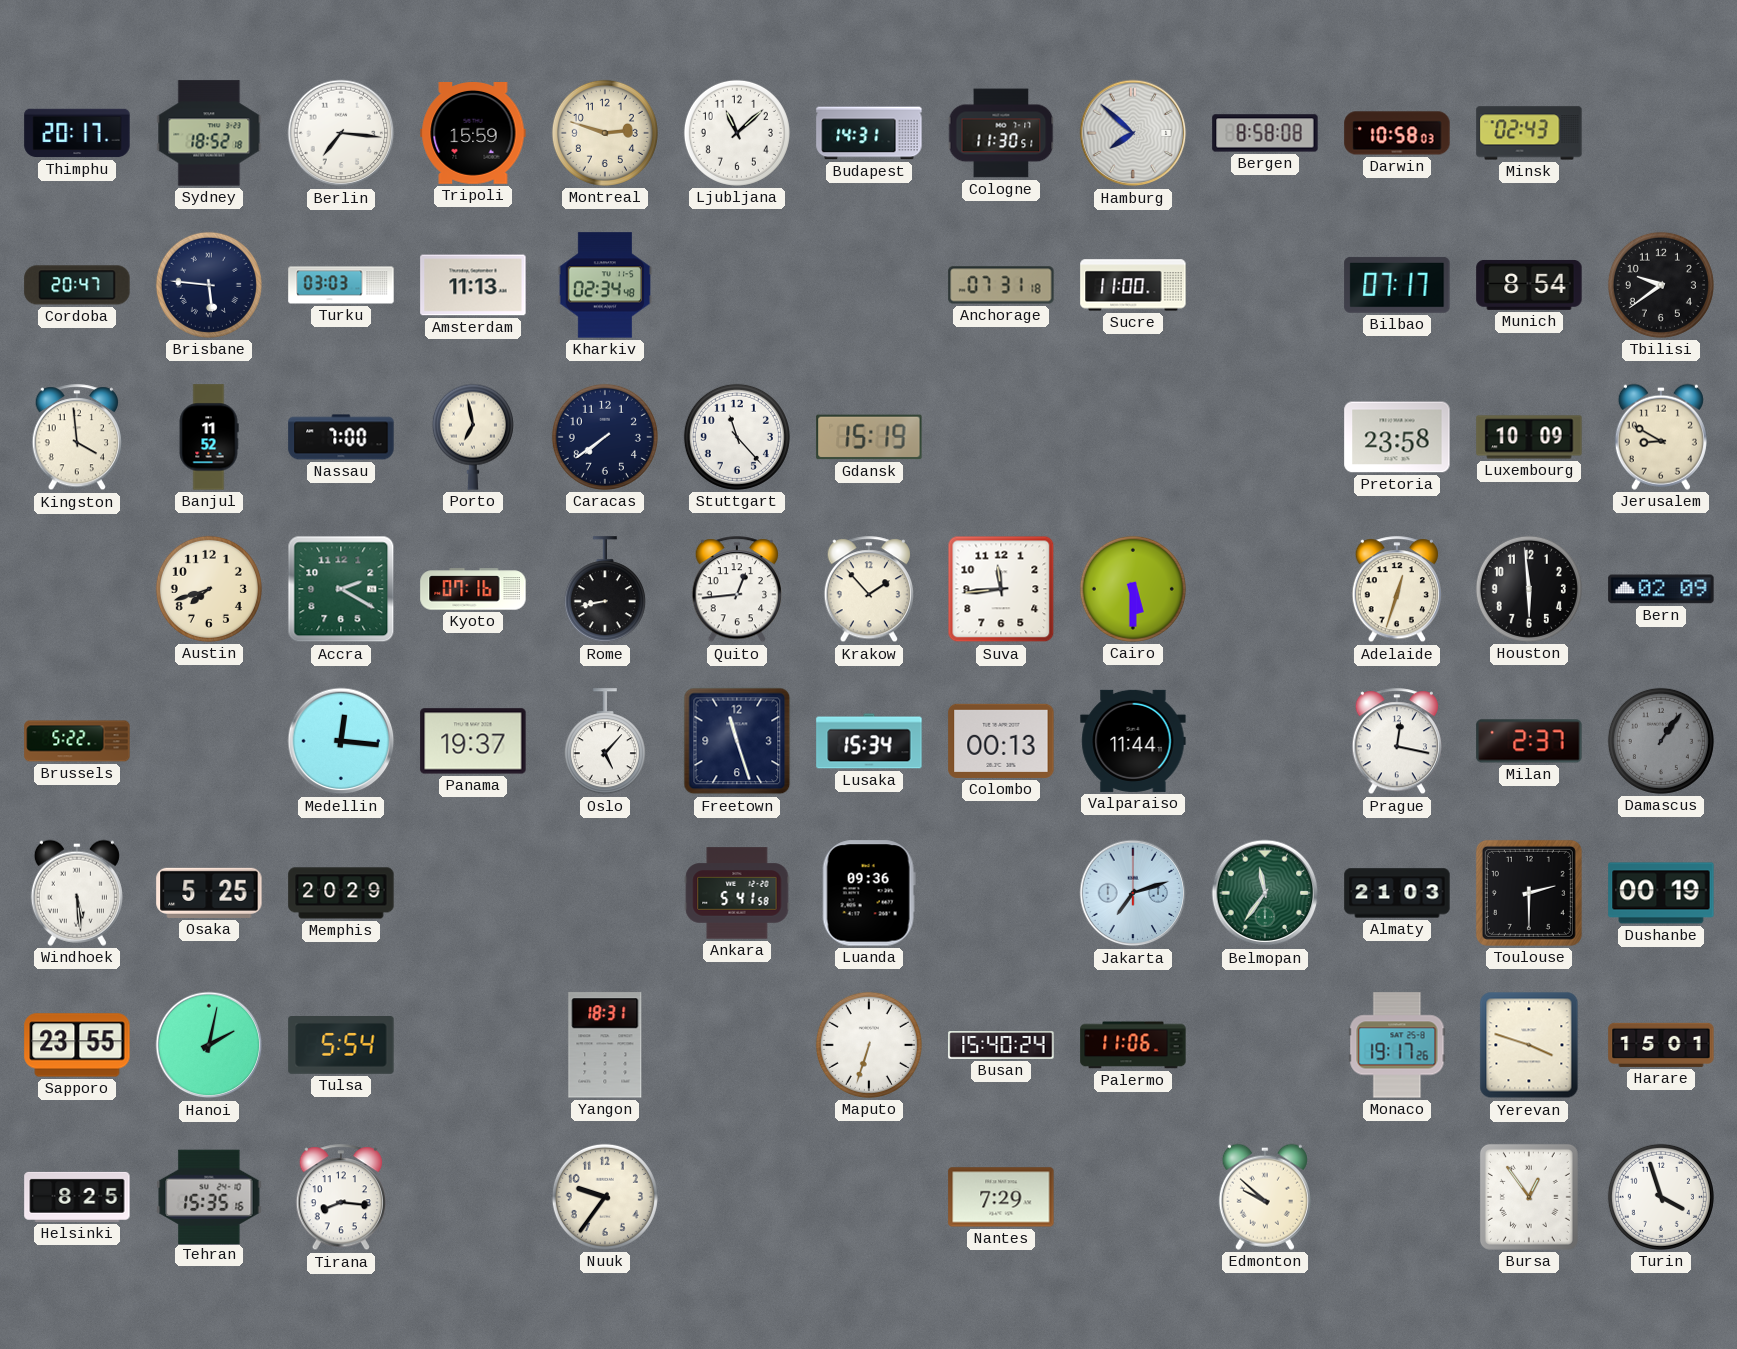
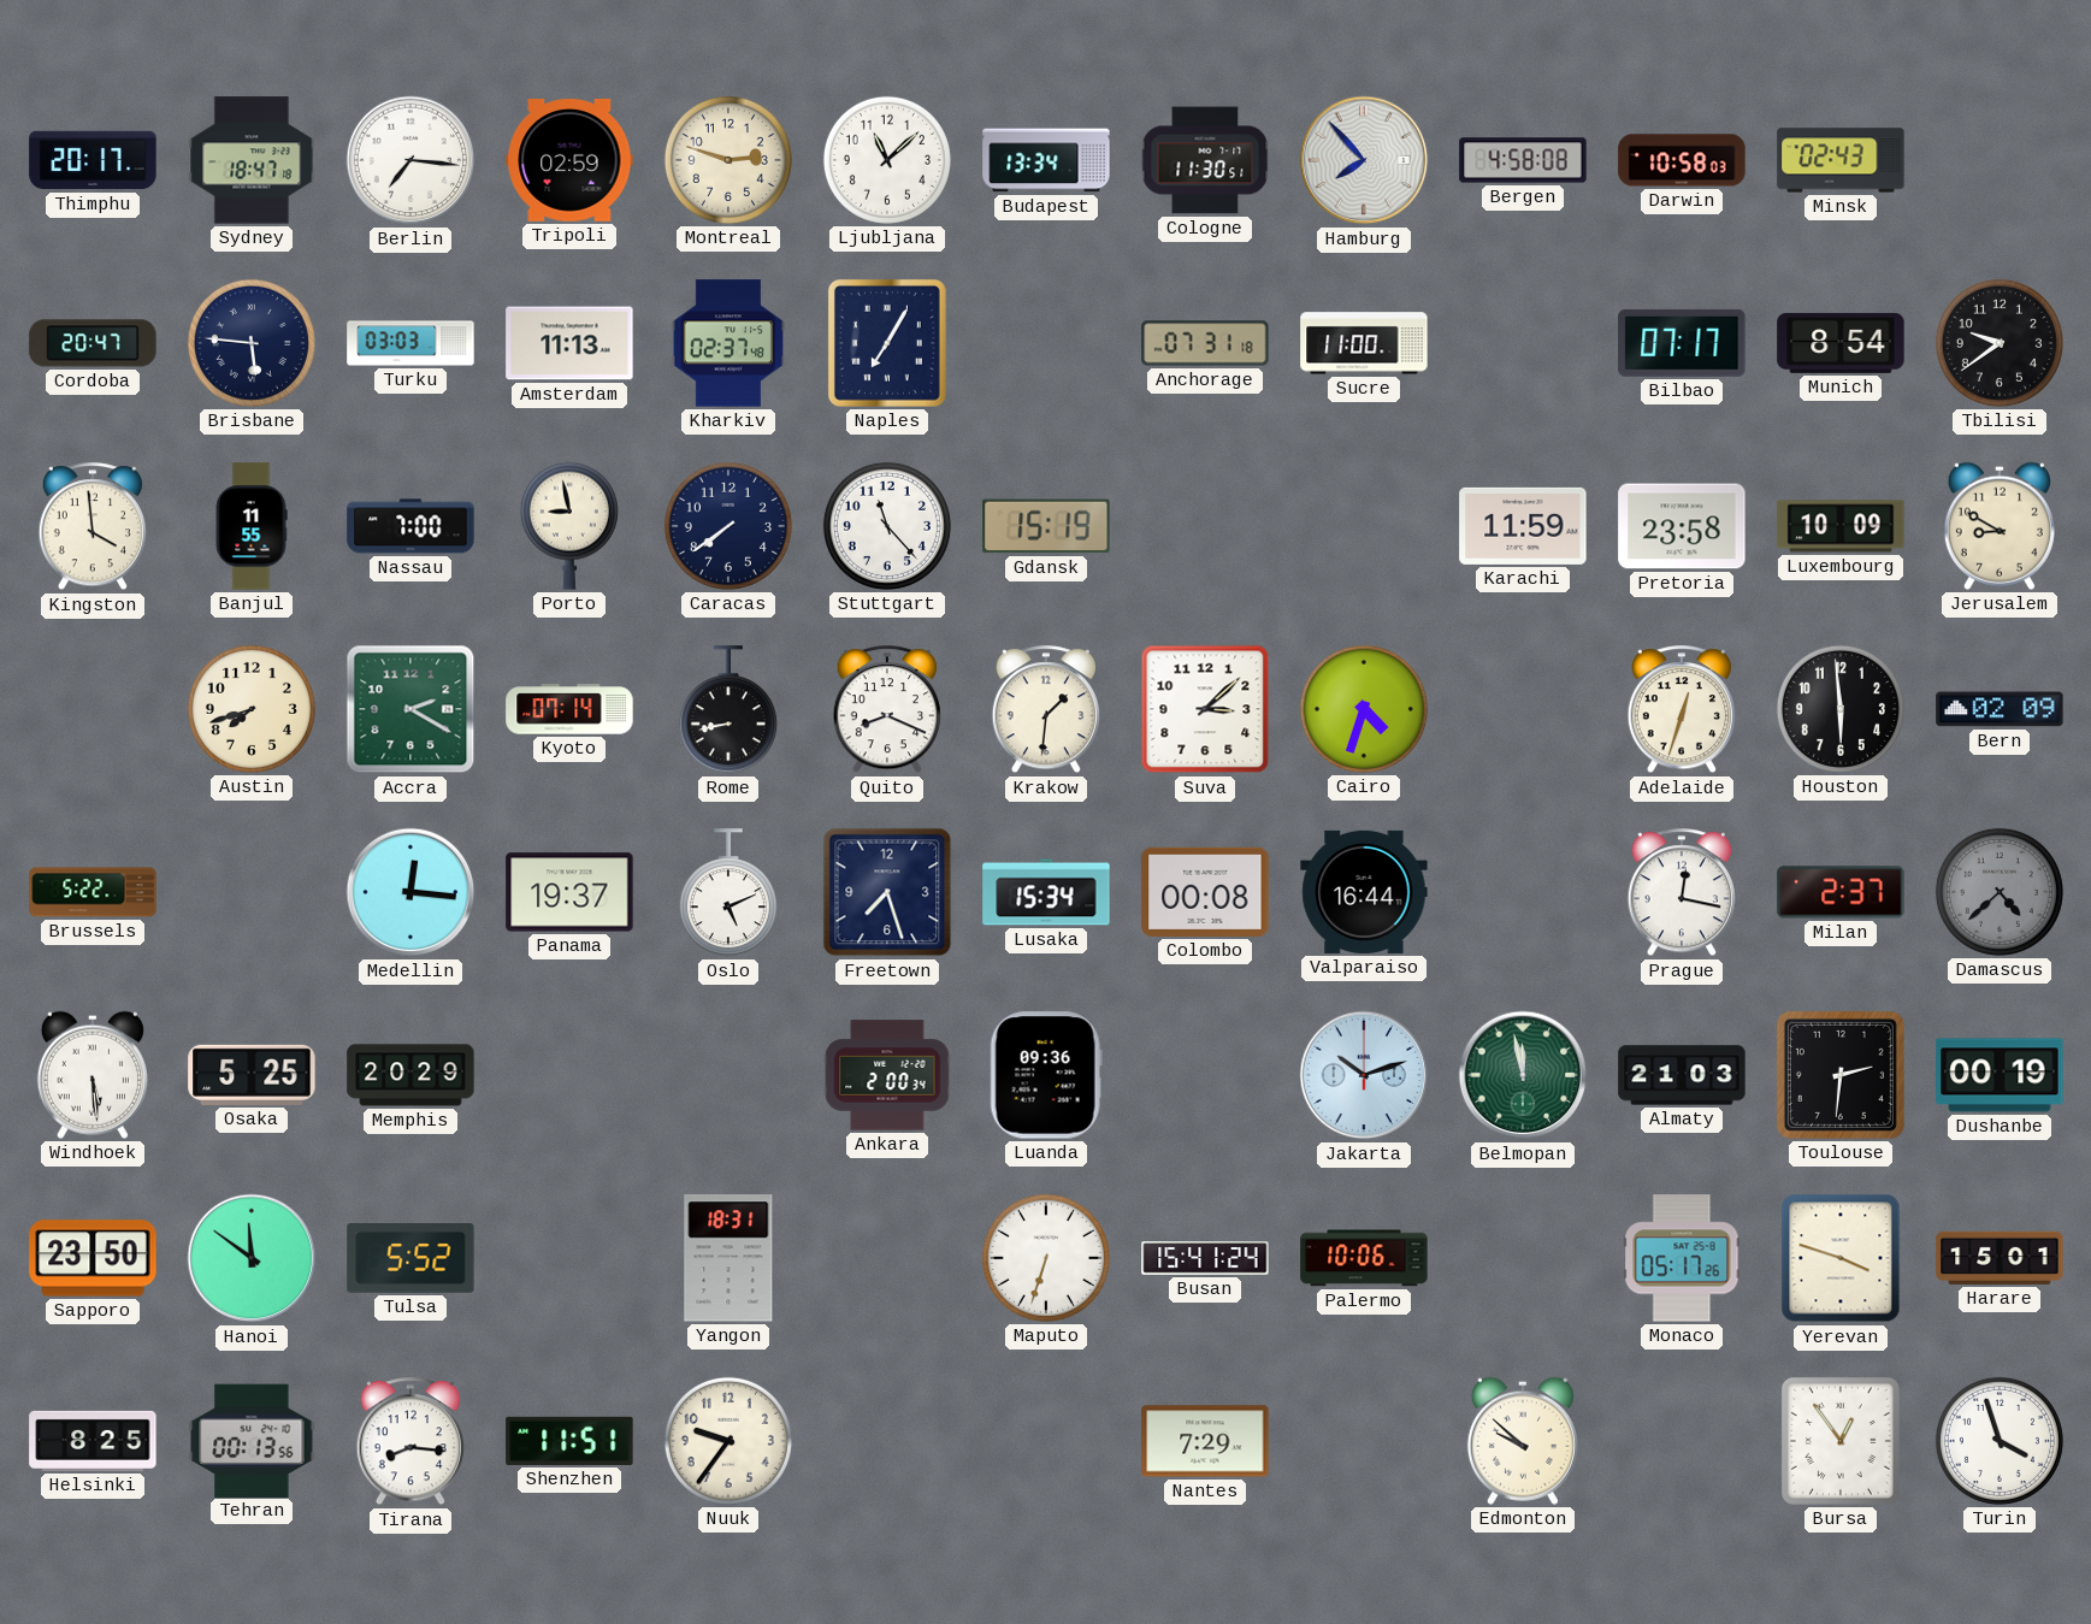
Sydney: 18:52 -> 18:47 (252, 160)
Tripoli: 15:59 -> 02:59 (569, 161)
Budapest: 14:31 -> 13:34 (1046, 160)
Hamburg: 7:52 -> 7:53 (1364, 160)
Bergen: 8:58 -> 4:58 (1523, 160)
Kharkiv: 02:34 -> 02:37 (727, 343)
Naples: none -> 7:05 (887, 343)
Banjul: 11:52 -> 11:55 (252, 526)
Porto: 6:58 -> 8:58 (569, 526)
Karachi: none -> 11:59 (1523, 526)
Kyoto: 07:16 -> 07:14 (569, 709)
Quito: 12:44 -> 8:19 (886, 710)
Krakow: 1:53 -> 1:31 (1045, 710)
Suva: 11:44 -> 3:08 (1205, 709)
Cairo: 5:30 -> 4:33 (1364, 709)
Oslo: 5:07 -> 5:11 (728, 893)
Freetown: 11:27 -> 7:27 (887, 892)
Colombo: 00:13 -> 00:08 (1205, 892)
Valparaiso: 11:44 -> 16:44 (1364, 892)
Damascus: 1:06 -> 4:38 (2000, 892)
Ankara: 5:41 -> 2:00 (887, 1075)
Jakarta: 7:12 -> 10:12 (1364, 1075)
Belmopan: 11:36 -> 11:58 (1523, 1075)
Toulouse: 2:30 -> 2:31 (1841, 1075)
Sapporo: 23:55 -> 23:50 (93, 1258)
Hanoi: 2:02 -> 11:51 (252, 1258)
Tulsa: 5:54 -> 5:52 (410, 1259)
Busan: 15:40 -> 15:41 (1205, 1258)
Palermo: 11:06 -> 10:06 (1364, 1258)
Monaco: 19:17 -> 05:17 (1682, 1258)
Tehran: 15:35 -> 00:13 (252, 1440)
Shenzhen: none -> 11:51 (569, 1441)
